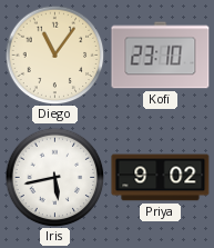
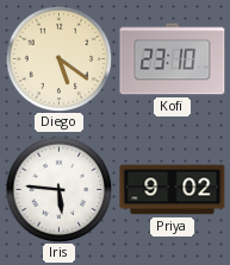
Diego: 11:06 -> 5:21 (58, 58)
Iris: 5:43 -> 5:46 (58, 189)
